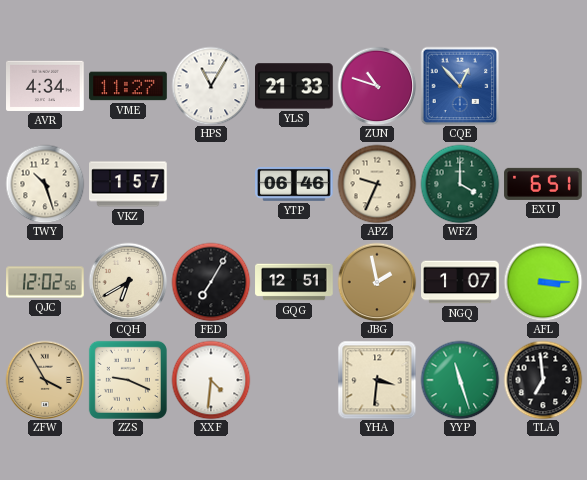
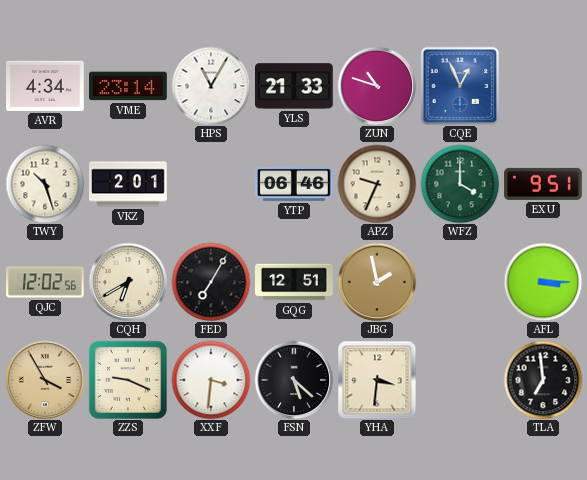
VME: 11:27 -> 23:14 (128, 86)
CQE: 12:53 -> 12:56 (460, 86)
VKZ: 1:57 -> 2:01 (128, 184)
EXU: 6:51 -> 9:51 (543, 184)
NGQ: 1:07 -> none (460, 282)
XXF: 4:31 -> 3:31 (211, 380)
FSN: none -> 5:22 (294, 380)
YYP: 11:27 -> none (460, 380)
